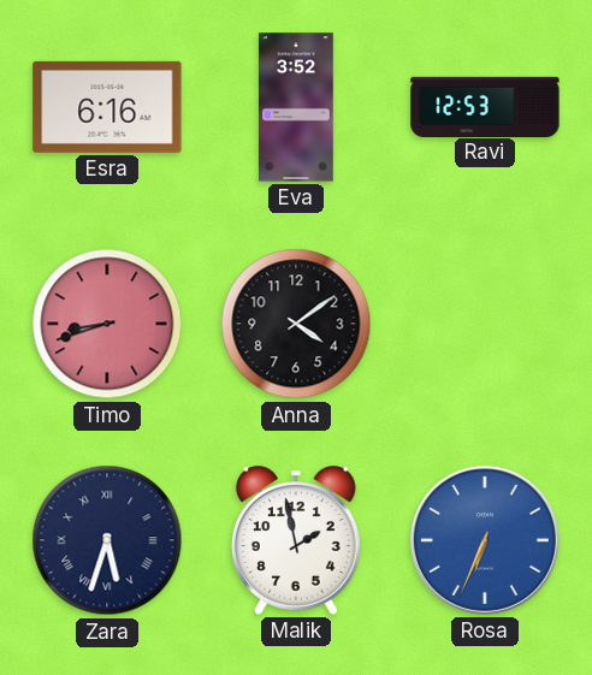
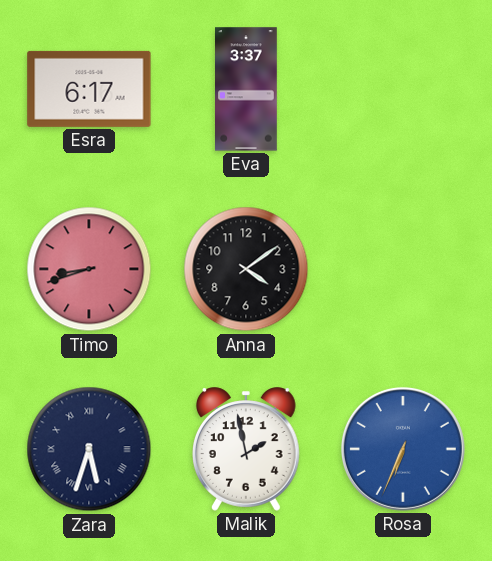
Esra: 6:16 -> 6:17 (89, 89)
Eva: 3:52 -> 3:37 (247, 89)
Ravi: 12:53 -> none (485, 106)
